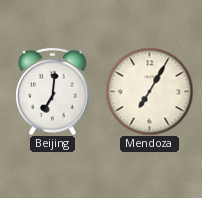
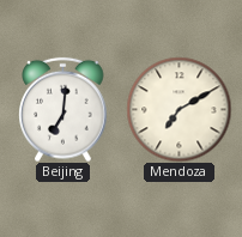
Mendoza: 7:05 -> 7:10 (179, 109)
